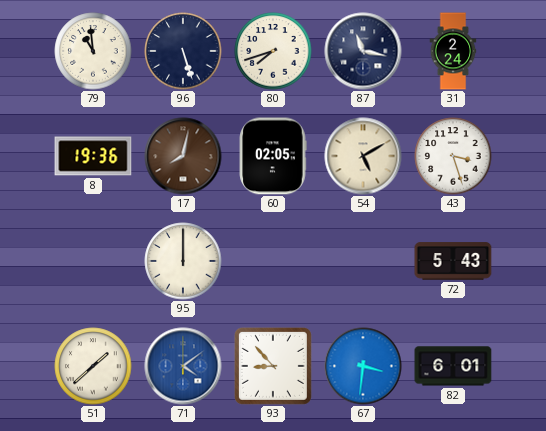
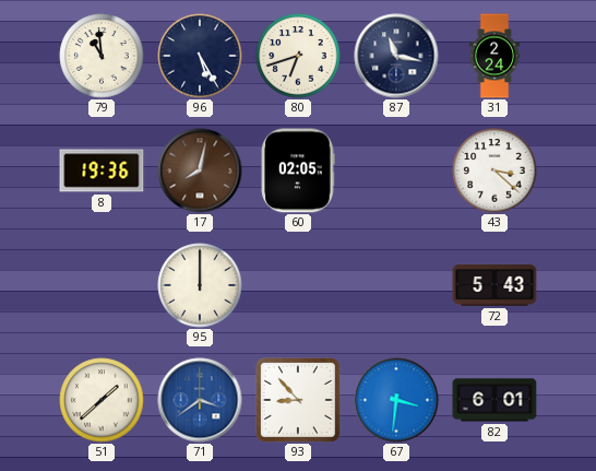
96: 5:27 -> 5:25 (200, 56)
80: 7:42 -> 6:42 (298, 56)
54: 5:10 -> none (363, 156)
43: 3:27 -> 3:22 (494, 170)
71: 4:09 -> 3:39 (200, 400)
